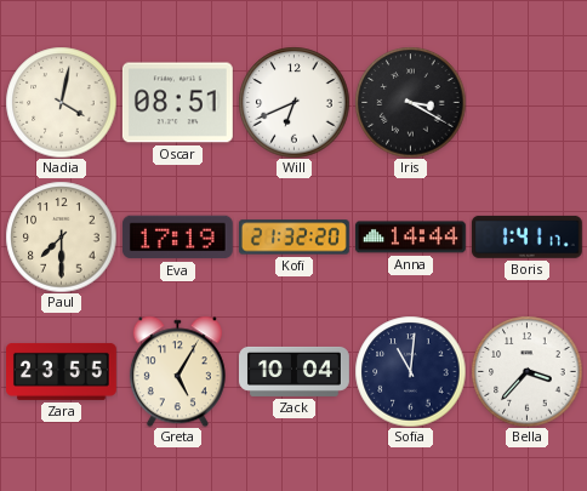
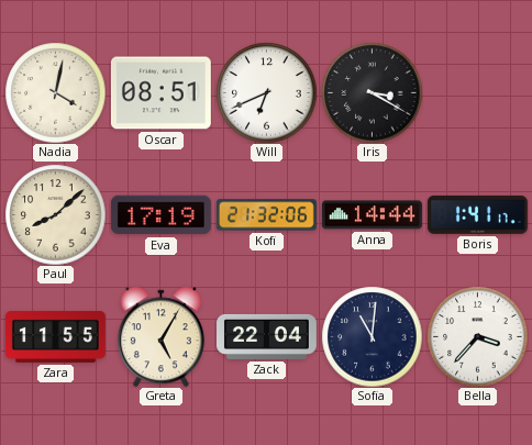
Paul: 7:30 -> 8:08 (55, 214)
Kofi: 21:32:20 -> 21:32:06 (266, 215)
Zara: 23:55 -> 11:55 (56, 336)
Zack: 10:04 -> 22:04 (267, 336)
